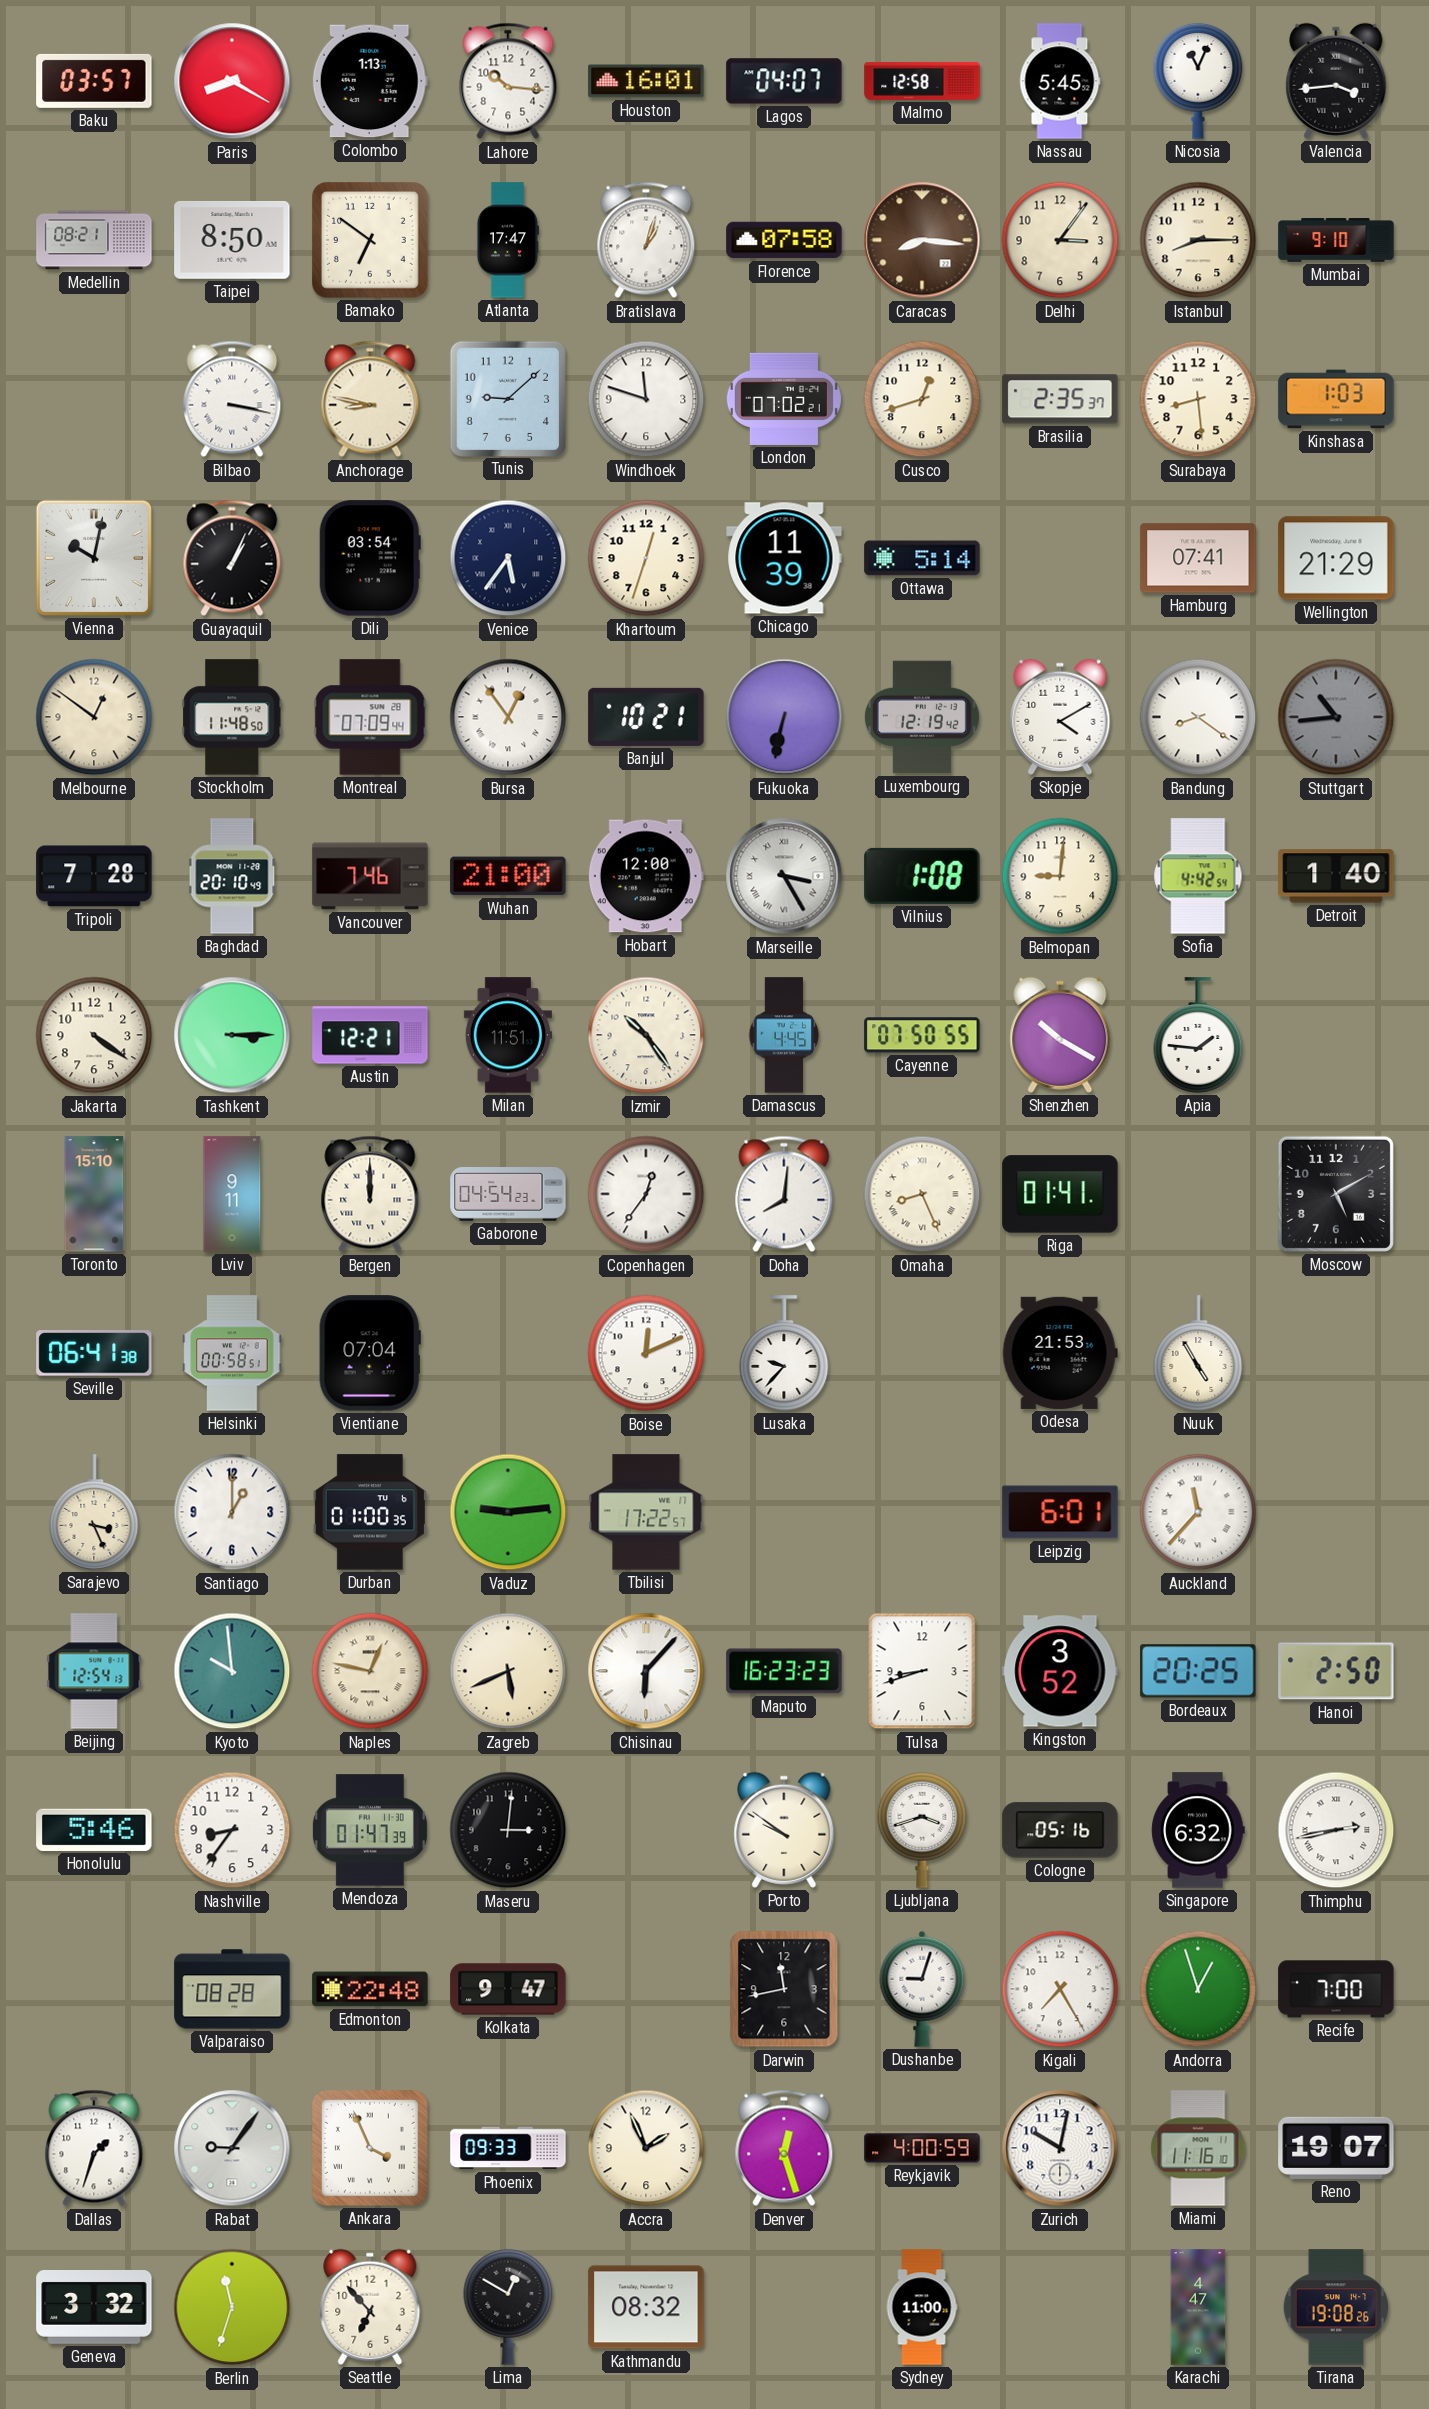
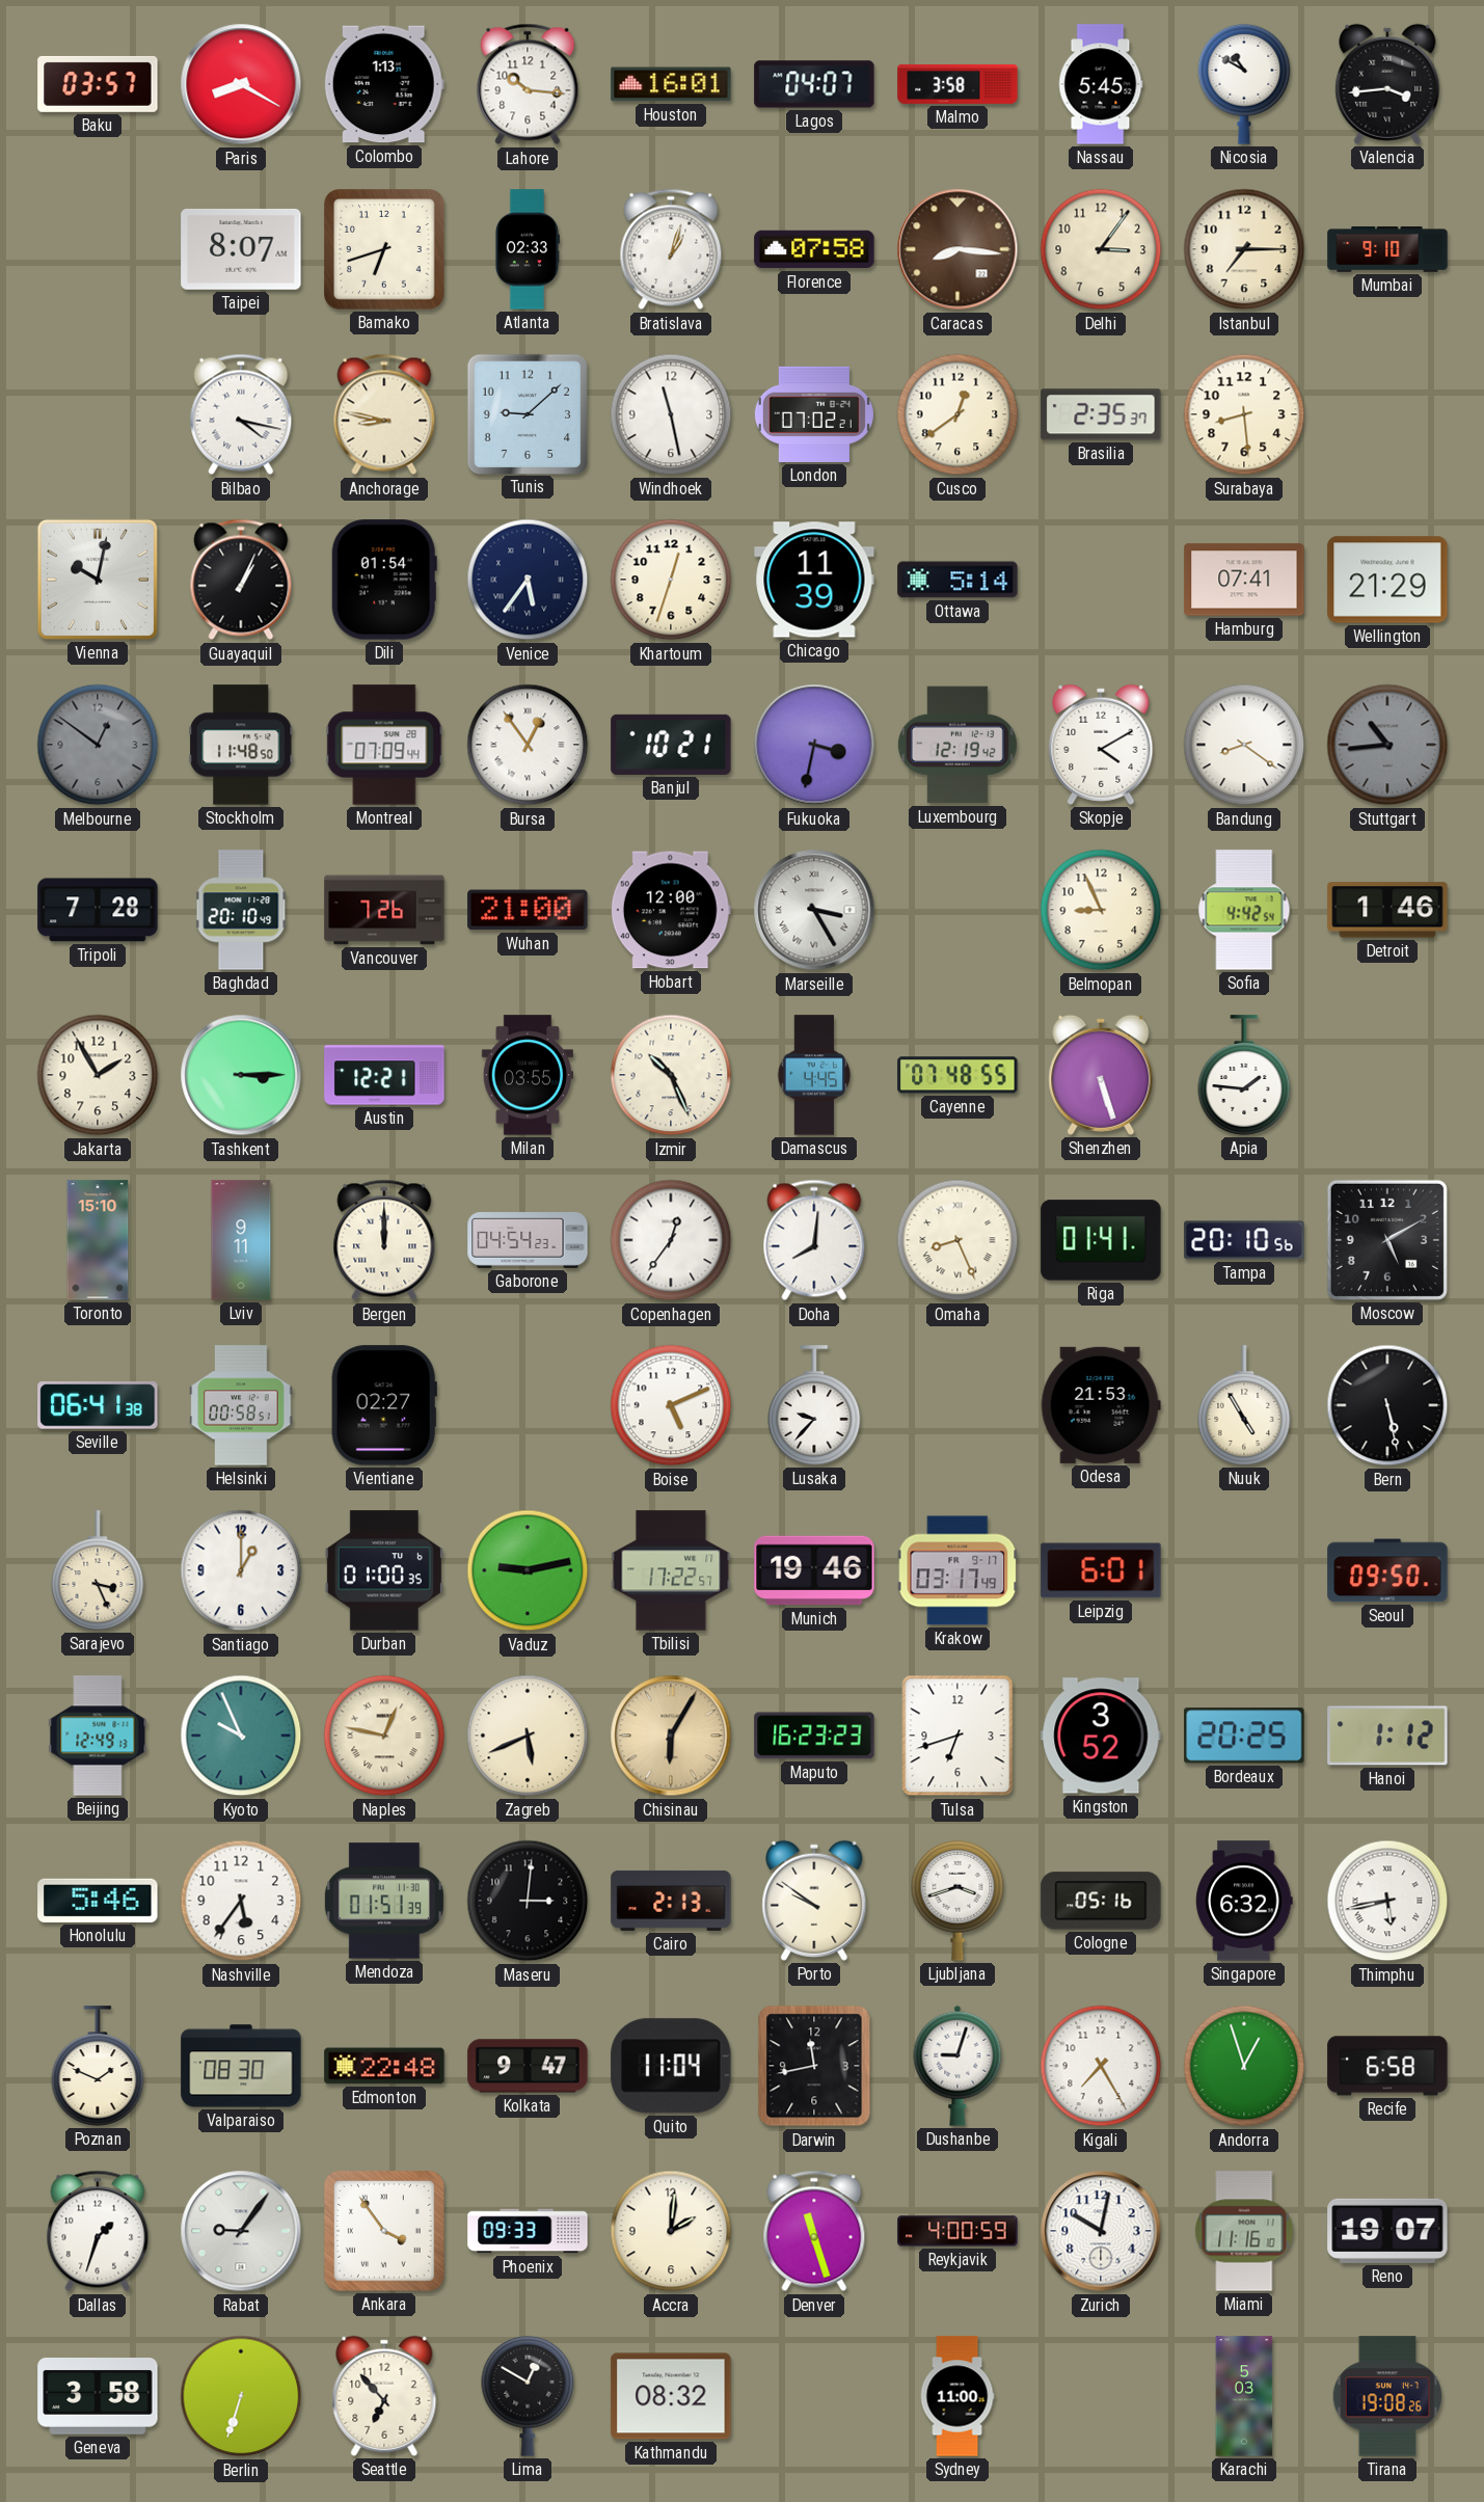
Malmo: 12:58 -> 3:58 (957, 84)
Nicosia: 11:04 -> 10:50 (1244, 84)
Medellin: 08:21 -> none (94, 240)
Taipei: 8:50 -> 8:07 (241, 249)
Bamako: 6:51 -> 6:42 (385, 250)
Atlanta: 17:47 -> 02:33 (527, 249)
Istanbul: 8:15 -> 7:15 (1244, 249)
Bilbao: 3:17 -> 4:17 (241, 414)
Windhoek: 11:48 -> 11:28 (671, 414)
Cusco: 12:42 -> 12:39 (957, 414)
Kinshasa: 1:03 -> none (1336, 399)
Dili: 03:54 -> 01:54 (384, 580)
Melbourne dial: cream -> grey (98, 745)
Fukuoka: 6:32 -> 3:32 (814, 745)
Vancouver: 7:46 -> 7:26 (384, 910)
Vilnius: 1:08 -> none (922, 876)
Belmopan: 9:01 -> 8:56 (1101, 910)
Detroit: 1:40 -> 1:46 (1387, 910)
Jakarta: 4:21 -> 1:55 (98, 1075)
Milan: 11:51 -> 03:55 (528, 1075)
Izmir: 10:24 -> 10:26 (671, 1075)
Cayenne: 07:50 -> 07:48 (957, 1075)
Shenzhen: 10:20 -> 5:27 (1101, 1075)
Tampa: none -> 20:10 (1244, 1240)
Vientiane: 07:04 -> 02:27 (384, 1405)
Boise: 12:11 -> 5:11 (671, 1405)
Bern: none -> 5:28 (1387, 1405)
Vaduz: 9:14 -> 9:13 (528, 1570)
Munich: none -> 19:46 (814, 1570)
Krakow: none -> 03:17 (957, 1570)
Auckland: 11:37 -> none (1198, 1512)
Seoul: none -> 09:50 (1387, 1570)
Beijing: 12:54 -> 12:49 (98, 1736)
Kyoto: 9:59 -> 9:56 (241, 1736)
Chisinau: 6:07 -> 6:05 (671, 1736)
Chisinau dial: white -> champagne (671, 1736)
Tulsa: 8:42 -> 6:42 (957, 1736)
Hanoi: 2:50 -> 1:12 (1387, 1736)
Nashville: 8:36 -> 5:36 (241, 1901)
Mendoza: 01:47 -> 01:51 (384, 1901)
Cairo: none -> 2:13 (671, 1901)
Thimphu: 2:43 -> 5:43 (1387, 1901)
Poznan: none -> 1:49 (98, 2066)
Valparaiso: 08:28 -> 08:30 (241, 2066)
Quito: none -> 11:04 (671, 2066)
Recife: 7:00 -> 6:58 (1387, 2066)
Ankara: 3:56 -> 3:54 (385, 2232)
Accra: 1:56 -> 2:01 (671, 2231)
Denver: 12:27 -> 11:27 (814, 2231)
Geneva: 3:32 -> 3:58 (98, 2397)
Berlin: 11:33 -> 6:33 (241, 2396)
Karachi: 4:47 -> 5:03 (1244, 2396)
